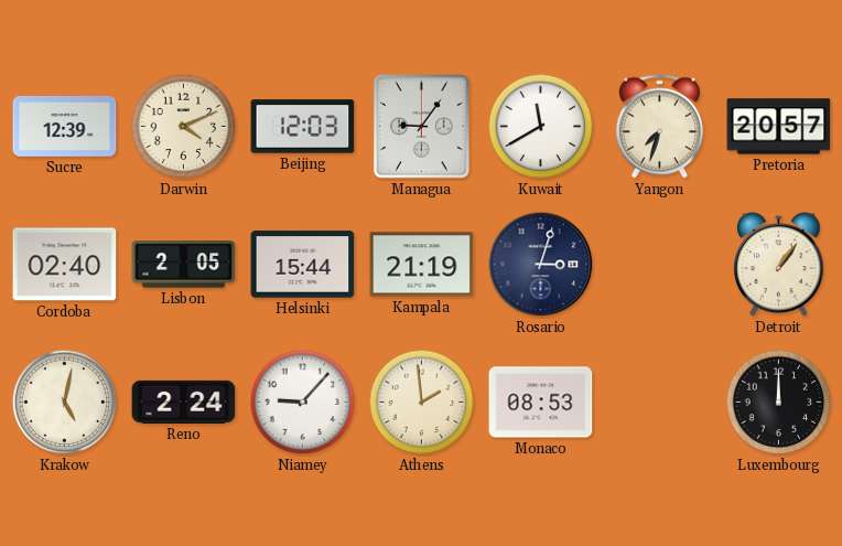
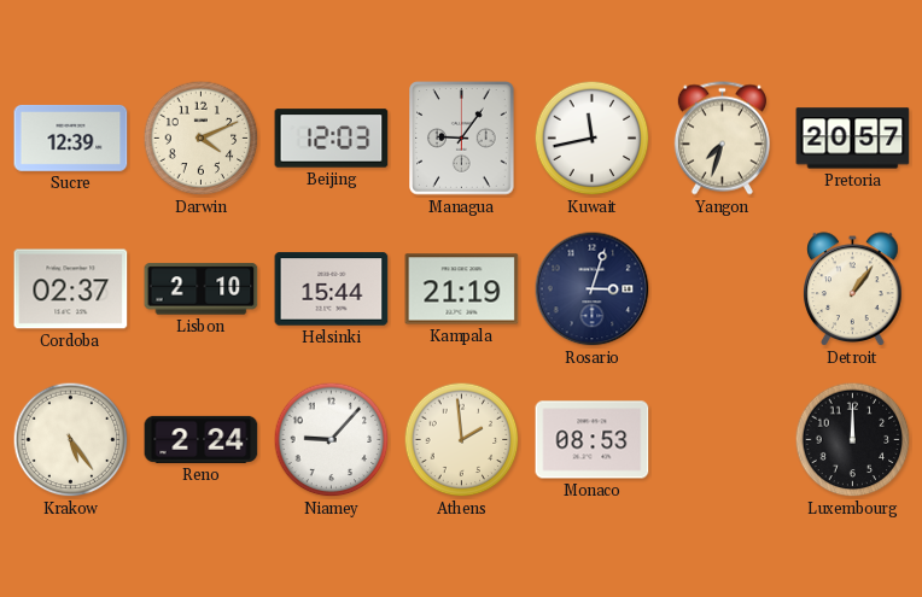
Kuwait: 11:40 -> 11:43 (593, 139)
Cordoba: 02:40 -> 02:37 (71, 289)
Lisbon: 2:05 -> 2:10 (202, 289)
Krakow: 5:02 -> 5:24 (71, 440)
